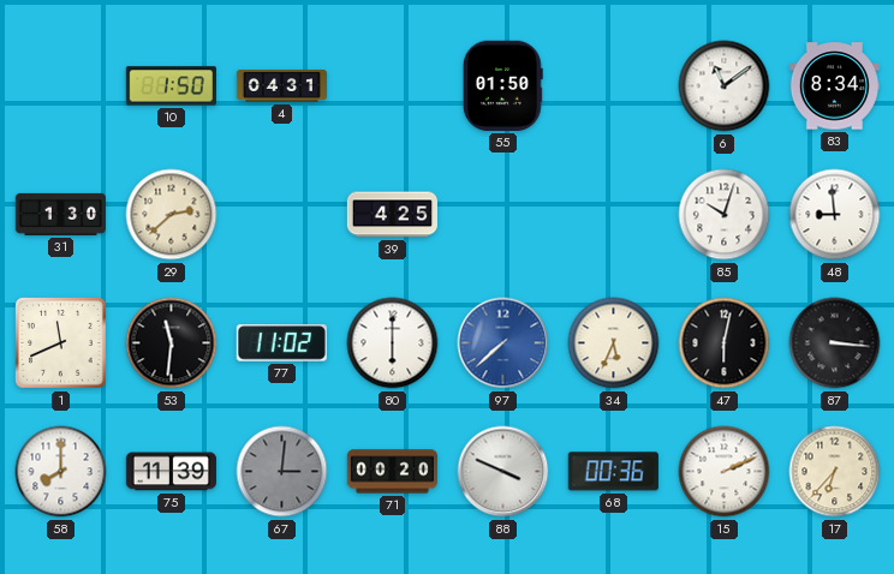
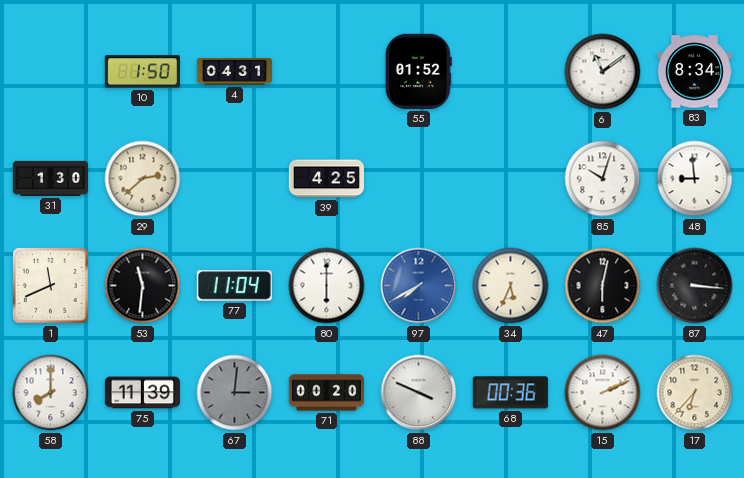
55: 01:50 -> 01:52 (419, 71)
77: 11:02 -> 11:04 (234, 286)
97: 7:38 -> 7:40 (419, 286)
